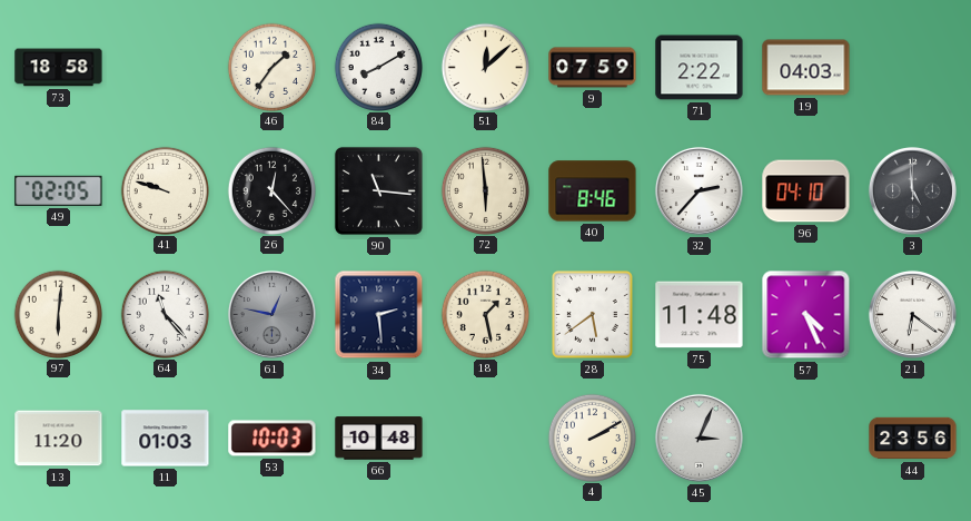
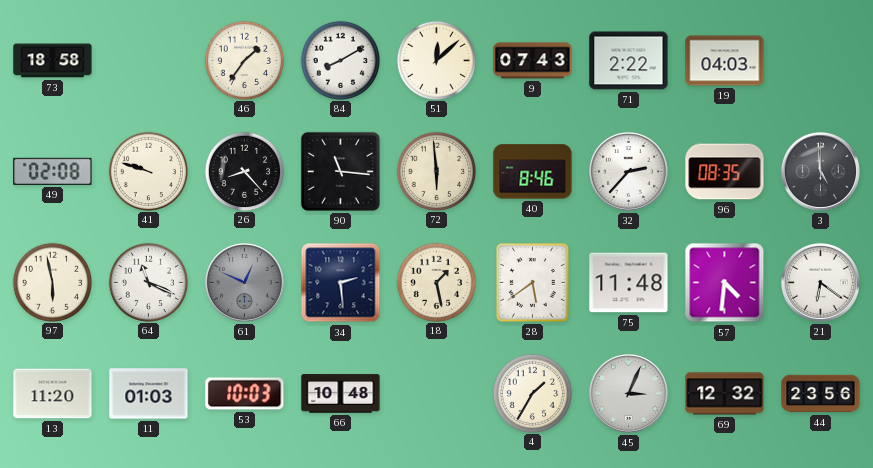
9: 07:59 -> 07:43 (533, 61)
49: 02:05 -> 02:08 (53, 171)
26: 12:23 -> 8:23 (244, 171)
96: 04:10 -> 08:35 (725, 172)
97: 6:01 -> 5:58 (52, 282)
64: 11:23 -> 11:19 (148, 282)
61: 12:47 -> 12:49 (244, 282)
57: 4:26 -> 4:31 (725, 283)
4: 2:10 -> 1:35 (532, 393)
69: none -> 12:32 (725, 394)
